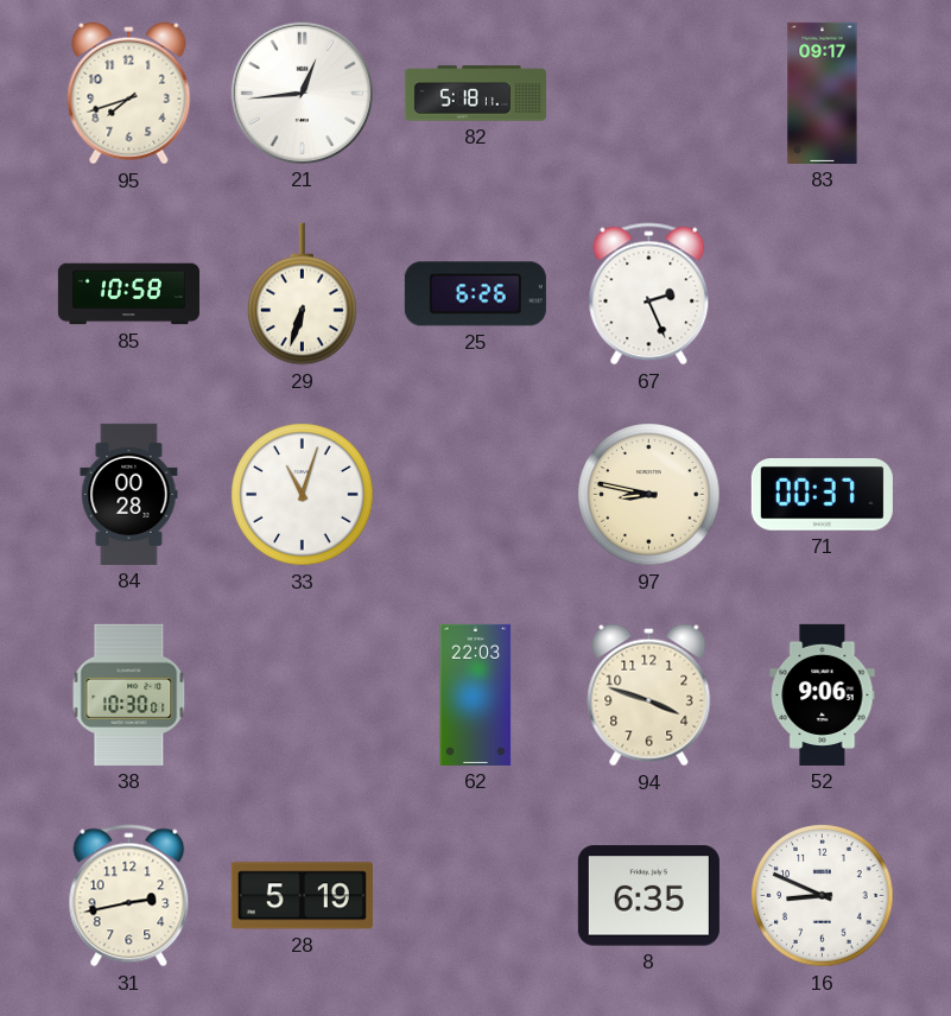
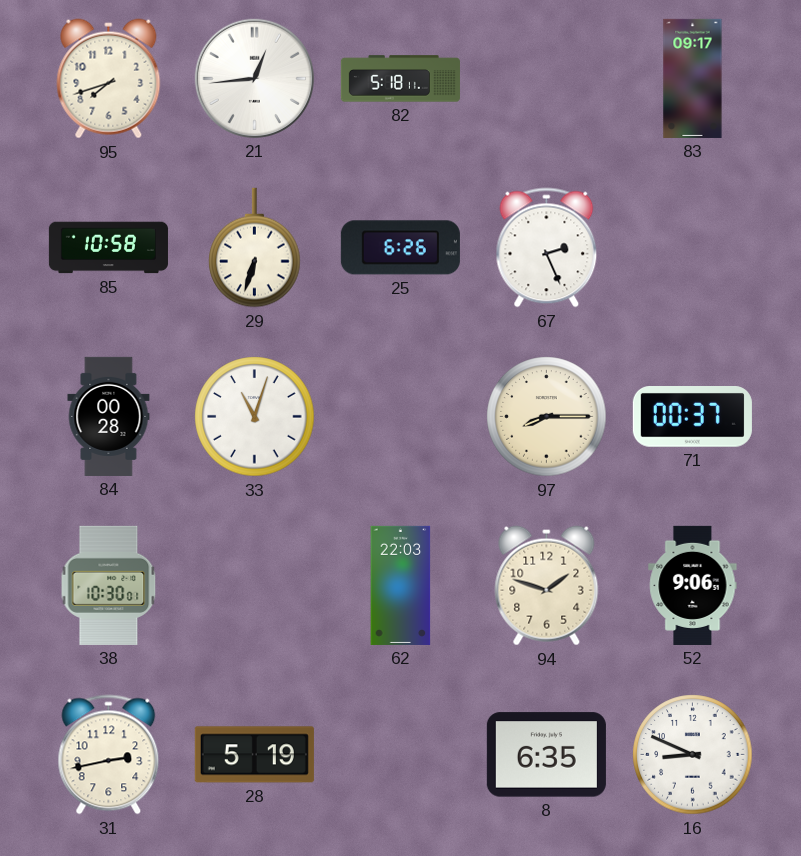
97: 8:47 -> 8:15 (547, 417)
94: 3:48 -> 1:48 (547, 586)
